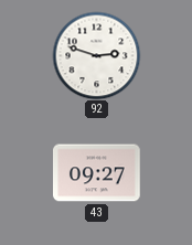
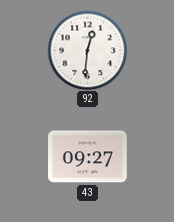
92: 2:48 -> 12:31 (87, 50)
